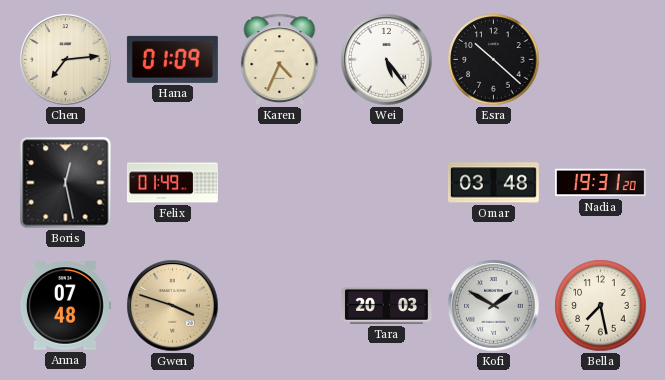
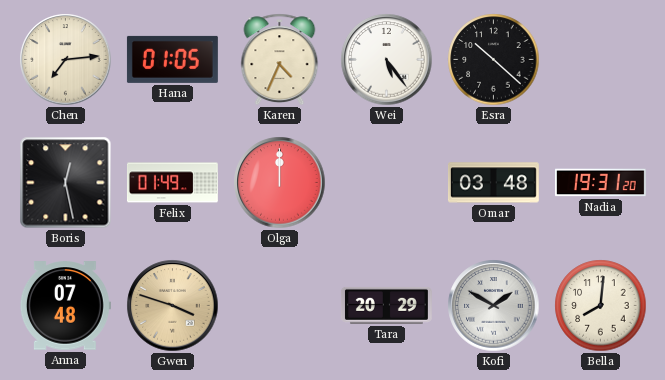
Hana: 01:09 -> 01:05 (172, 59)
Olga: none -> 12:00 (280, 183)
Tara: 20:03 -> 20:29 (386, 305)
Bella: 7:28 -> 8:01 (601, 306)
